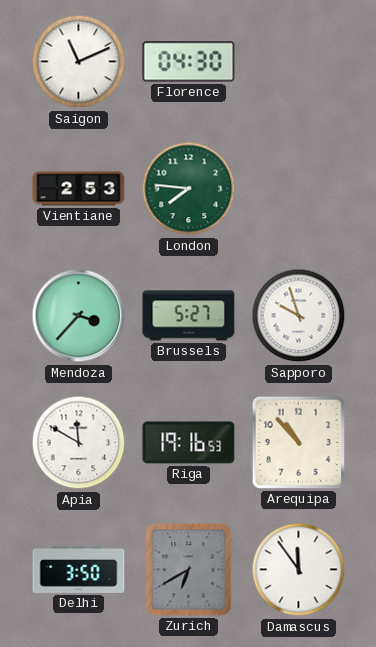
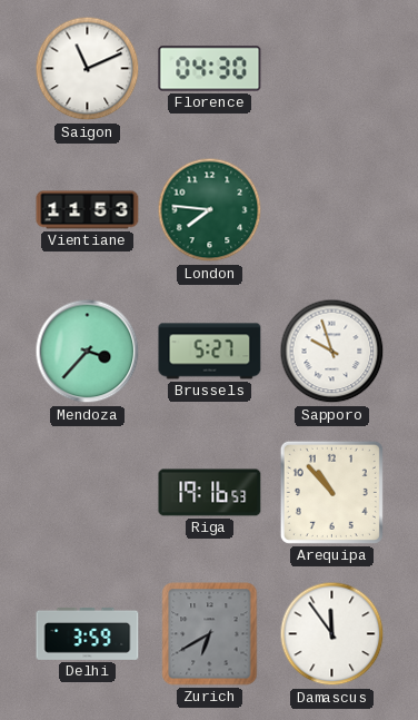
Vientiane: 2:53 -> 11:53 (88, 210)
Apia: 11:50 -> none (79, 443)
Delhi: 3:50 -> 3:59 (88, 633)
